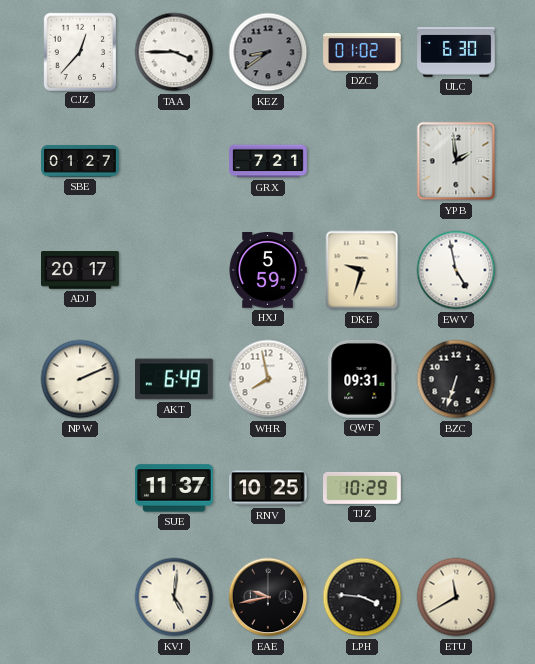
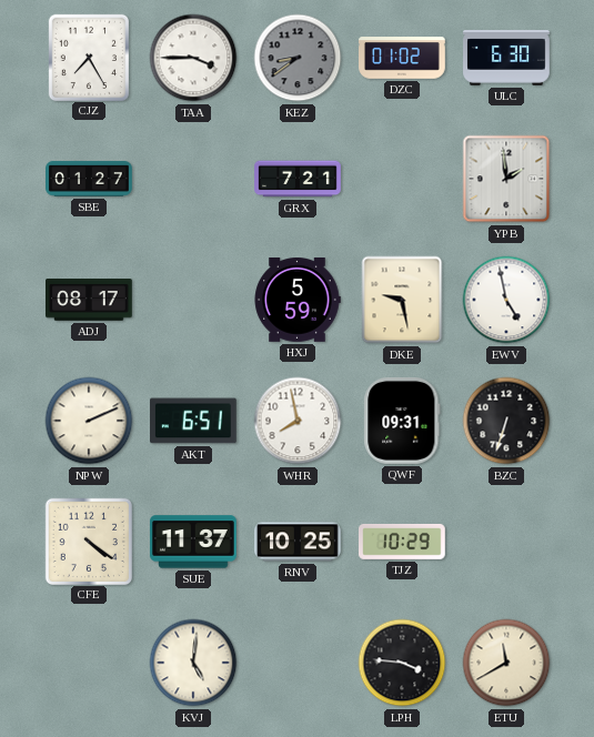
CJZ: 12:37 -> 7:25 (88, 57)
ADJ: 20:17 -> 08:17 (90, 300)
DKE: 9:33 -> 9:28 (402, 300)
AKT: 6:49 -> 6:51 (194, 421)
CFE: none -> 4:21 (88, 541)
EAE: 9:43 -> none (268, 597)
